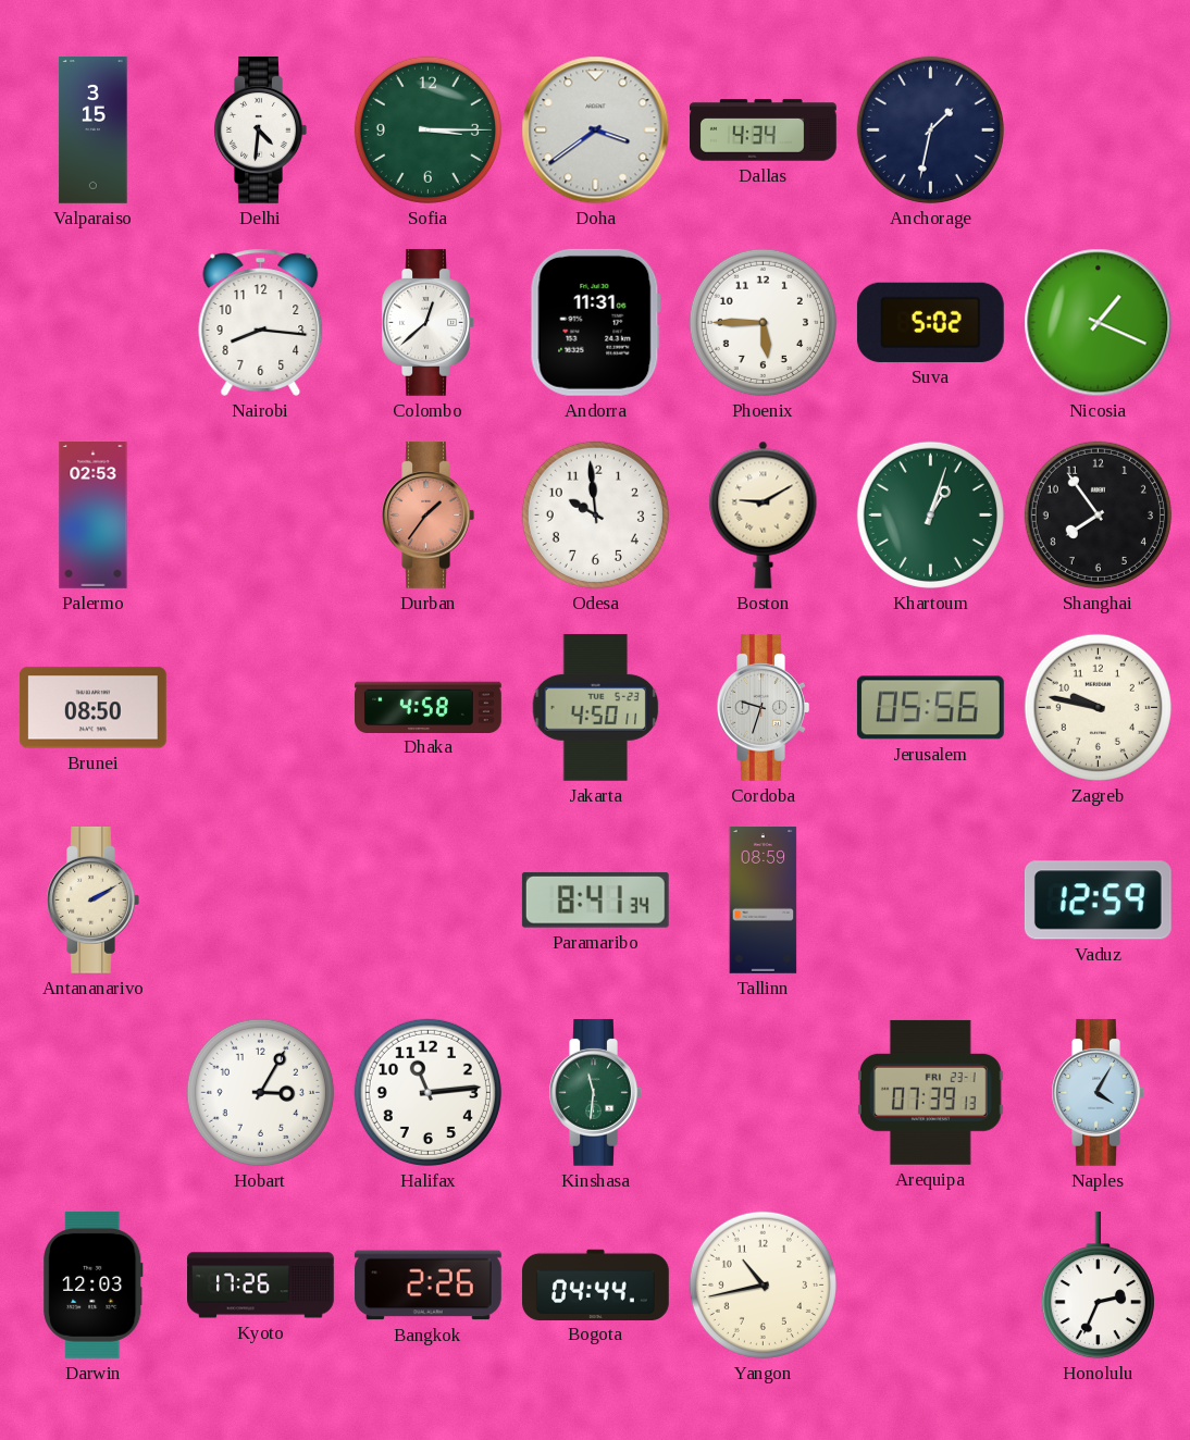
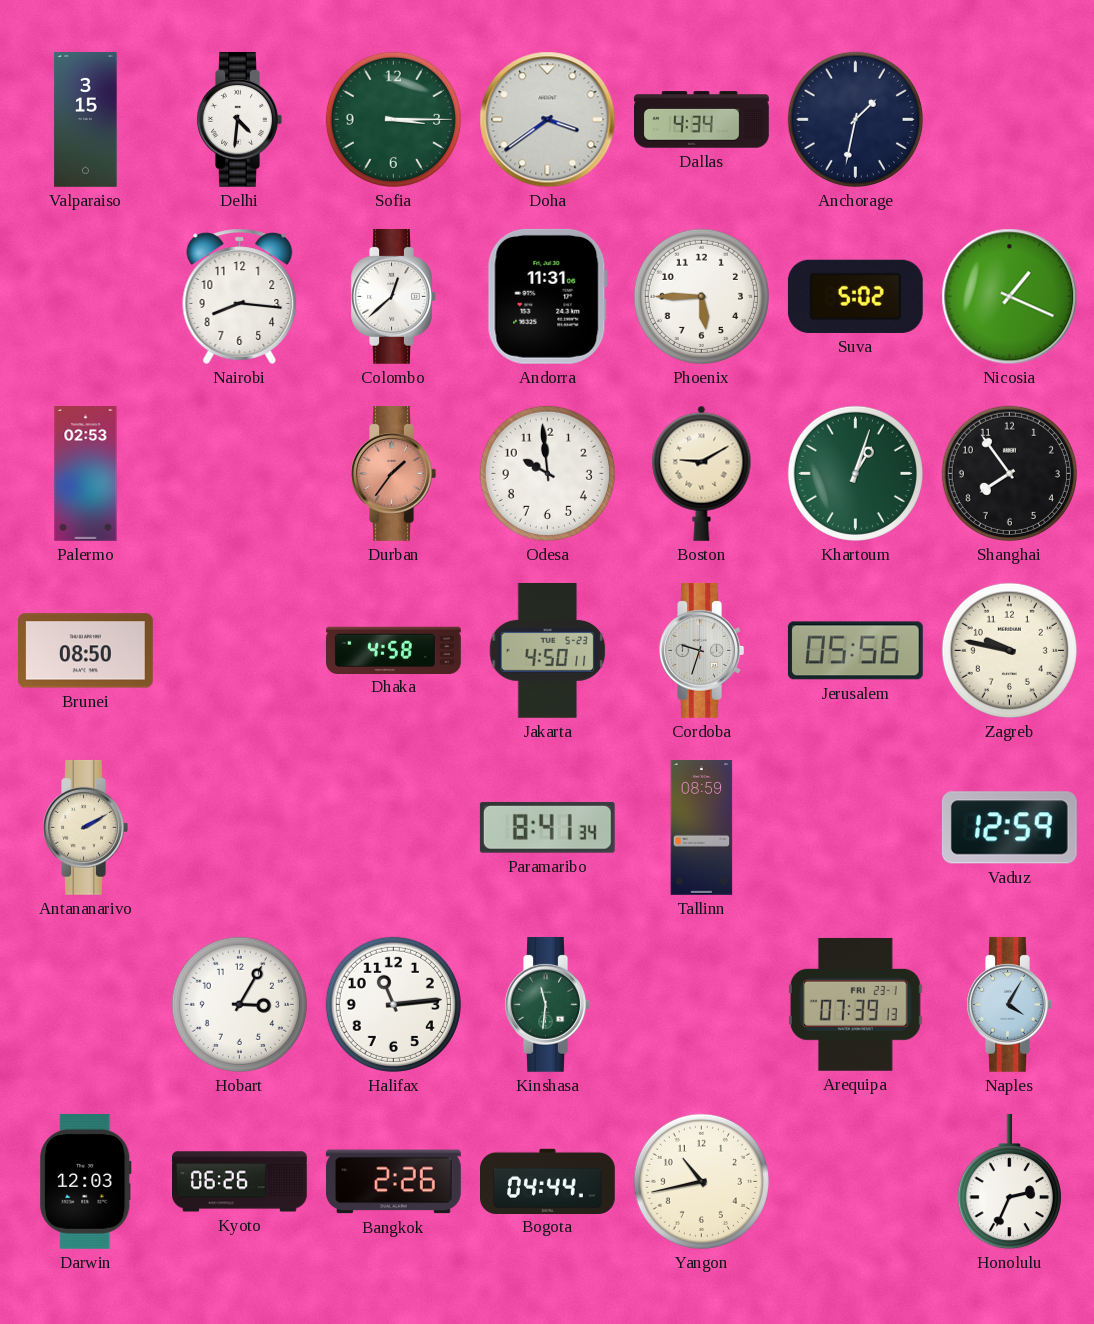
Kyoto: 17:26 -> 06:26 (240, 1182)
